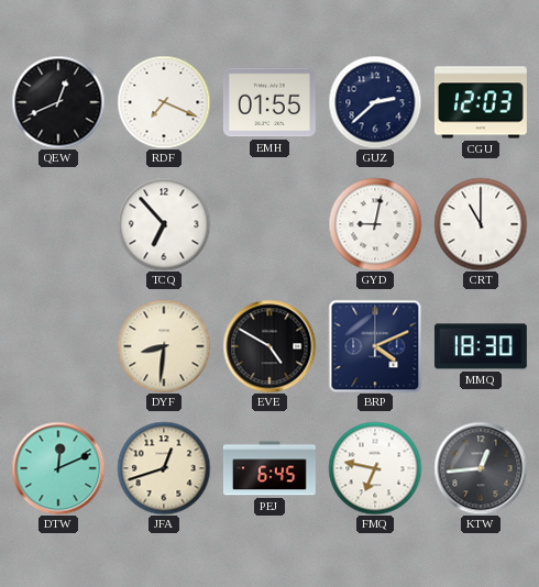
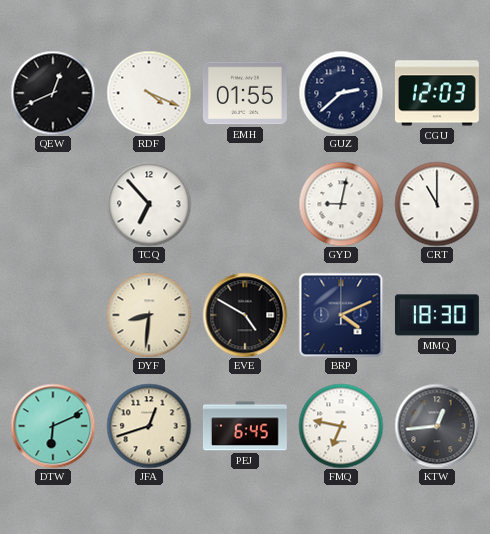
RDF: 7:19 -> 4:19 (149, 93)
DTW: 12:11 -> 6:11 (53, 426)
